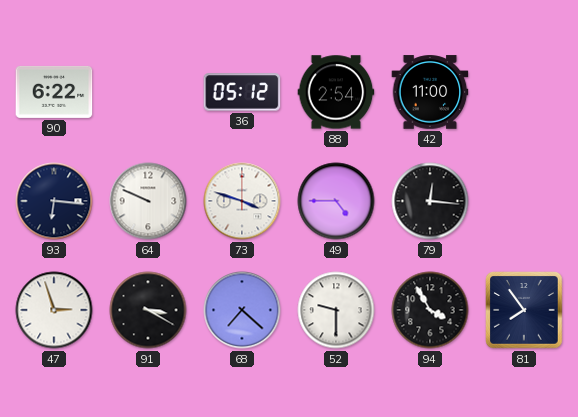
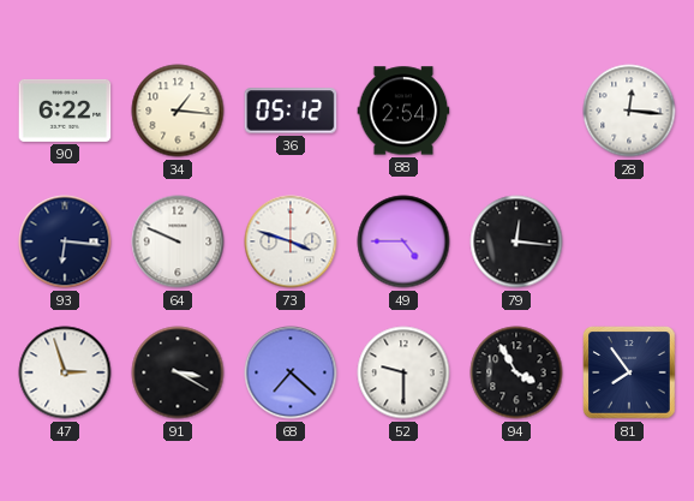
34: none -> 1:16 (178, 111)
42: 11:00 -> none (430, 92)
28: none -> 12:16 (629, 111)
